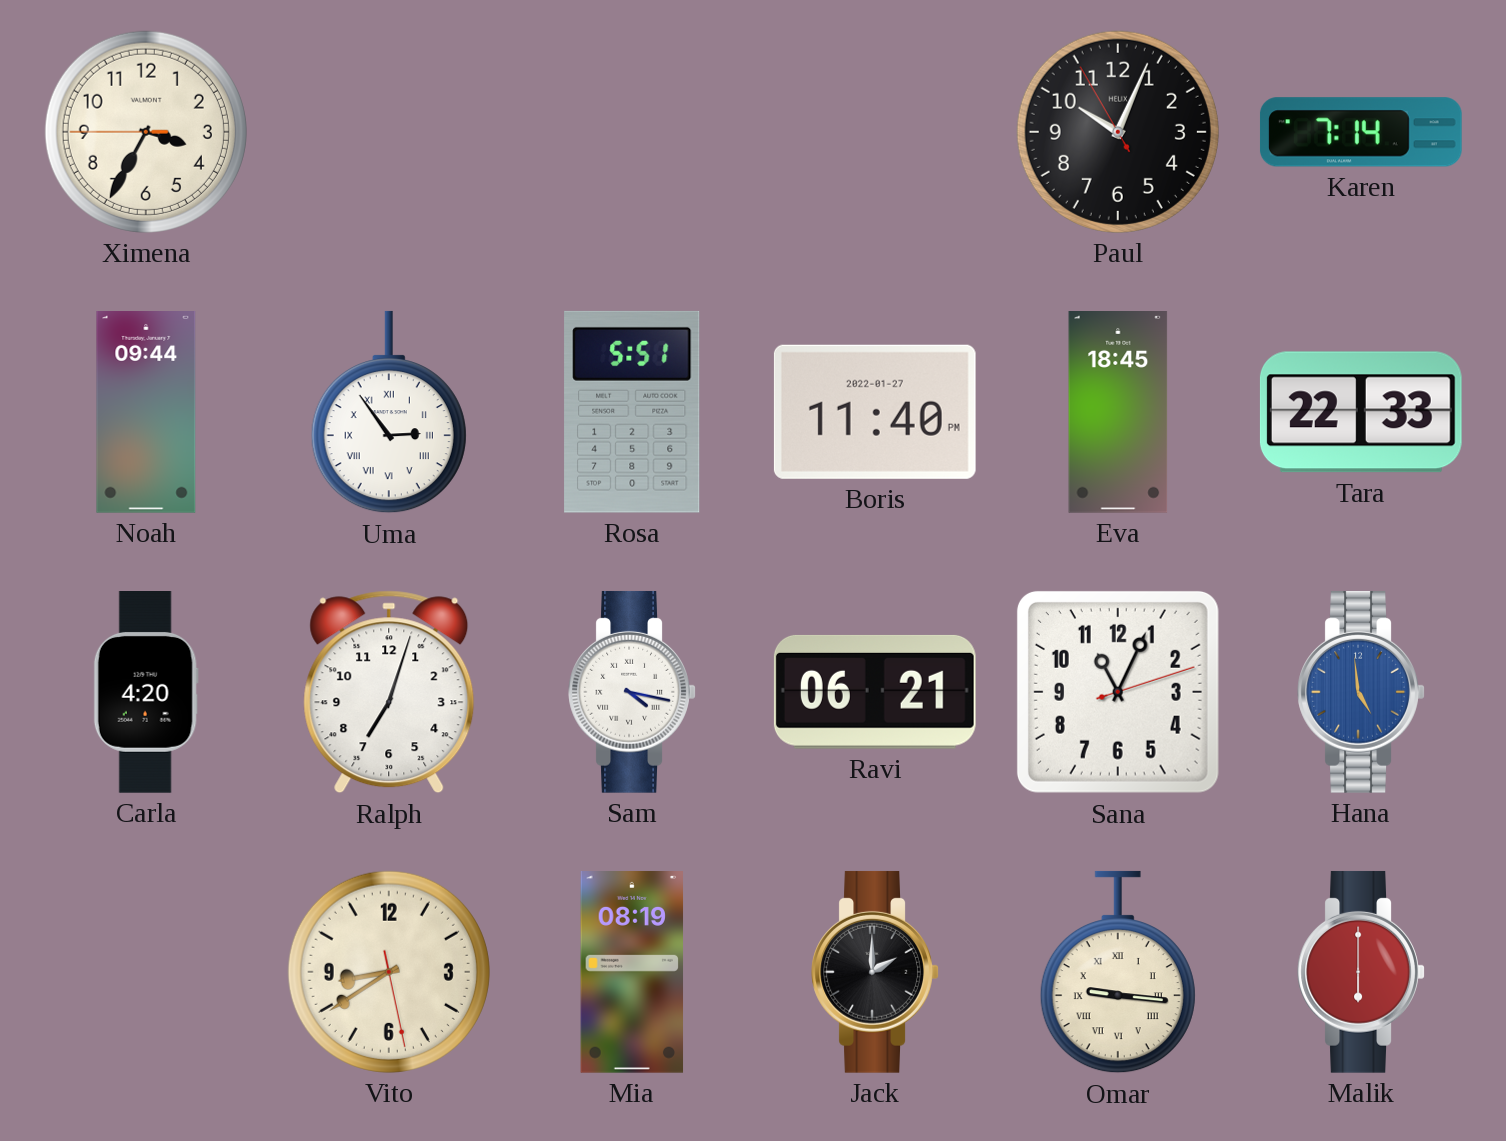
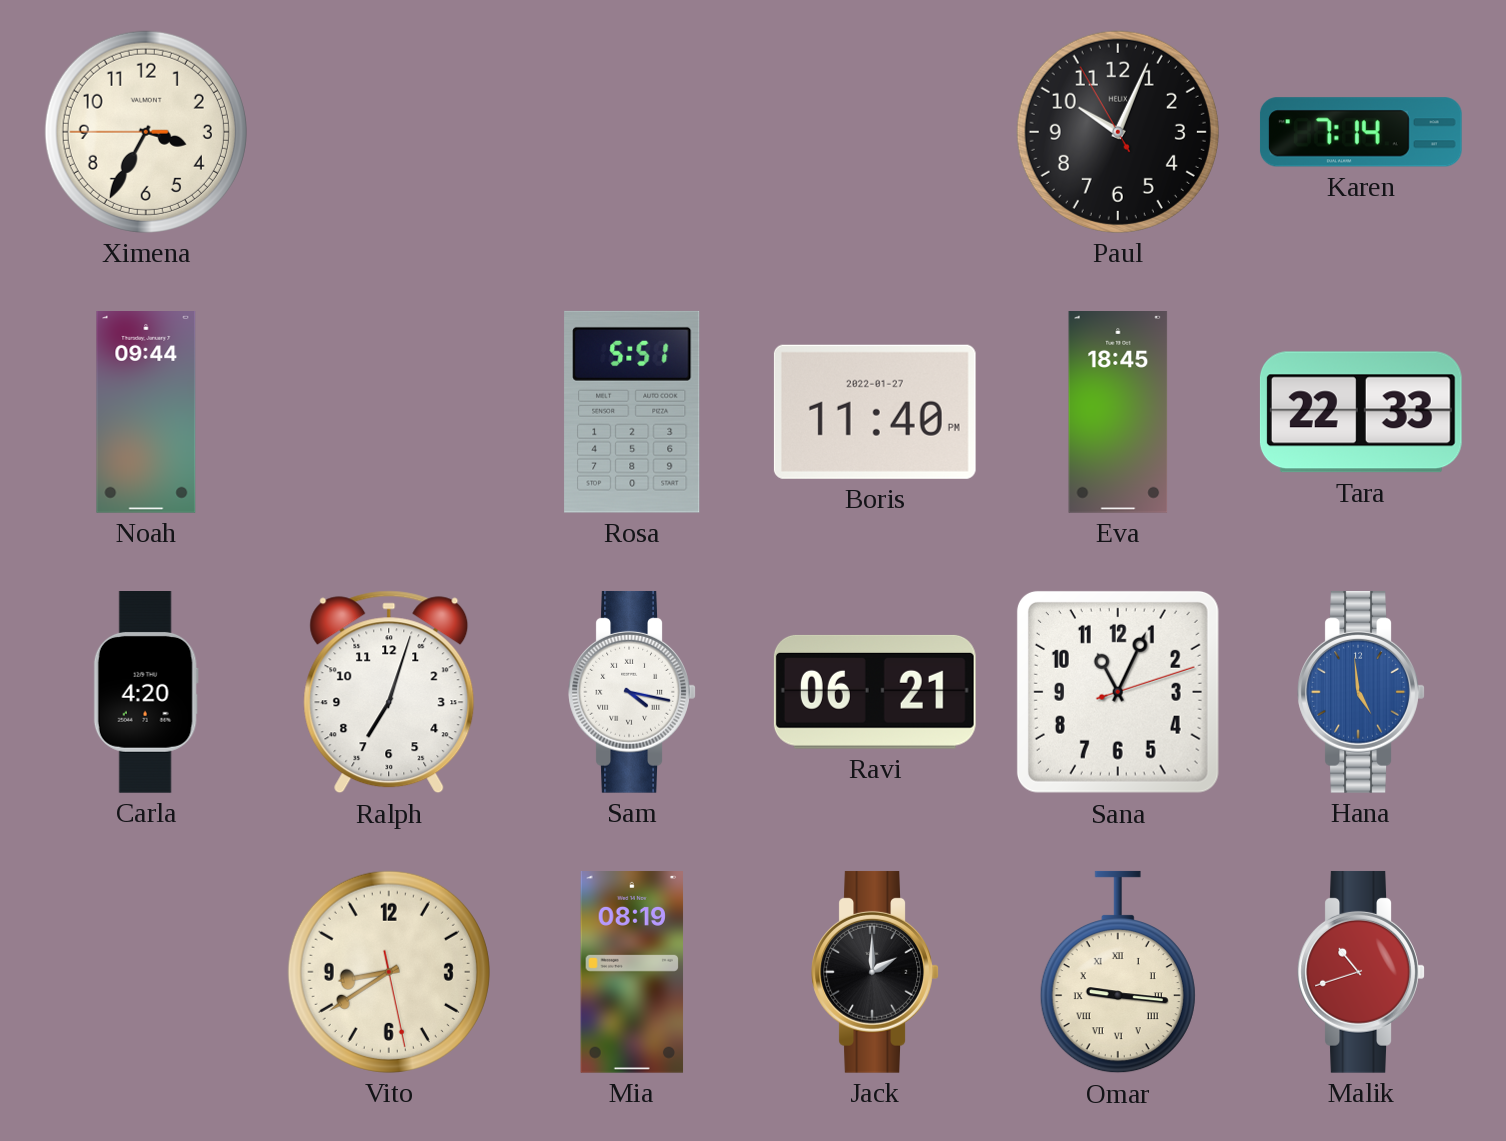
Uma: 2:54 -> none (389, 412)
Malik: 6:00 -> 10:42 (1361, 972)
